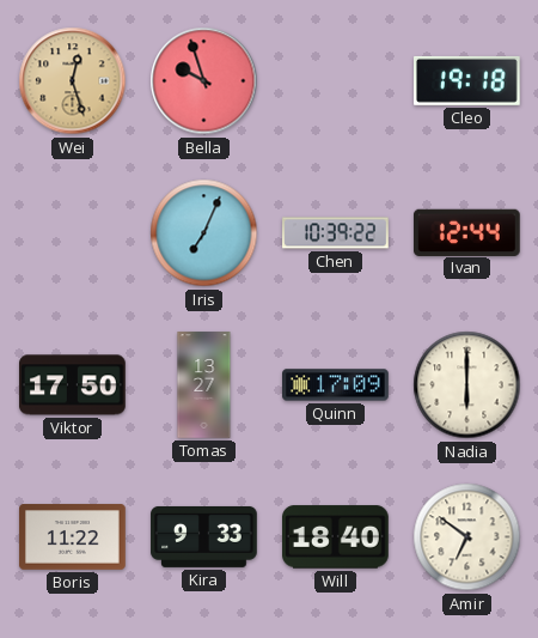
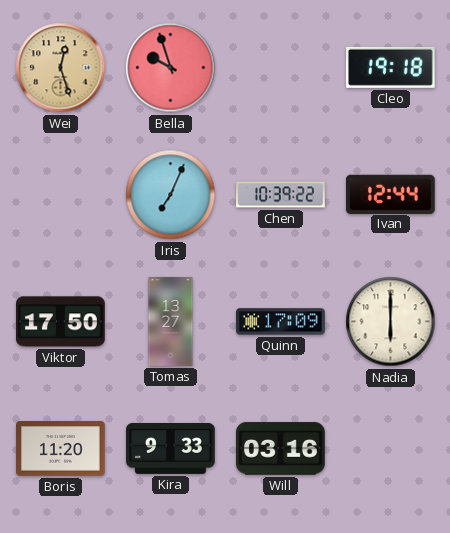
Boris: 11:22 -> 11:20 (61, 449)
Will: 18:40 -> 03:16 (281, 449)
Amir: 6:51 -> none (467, 537)
